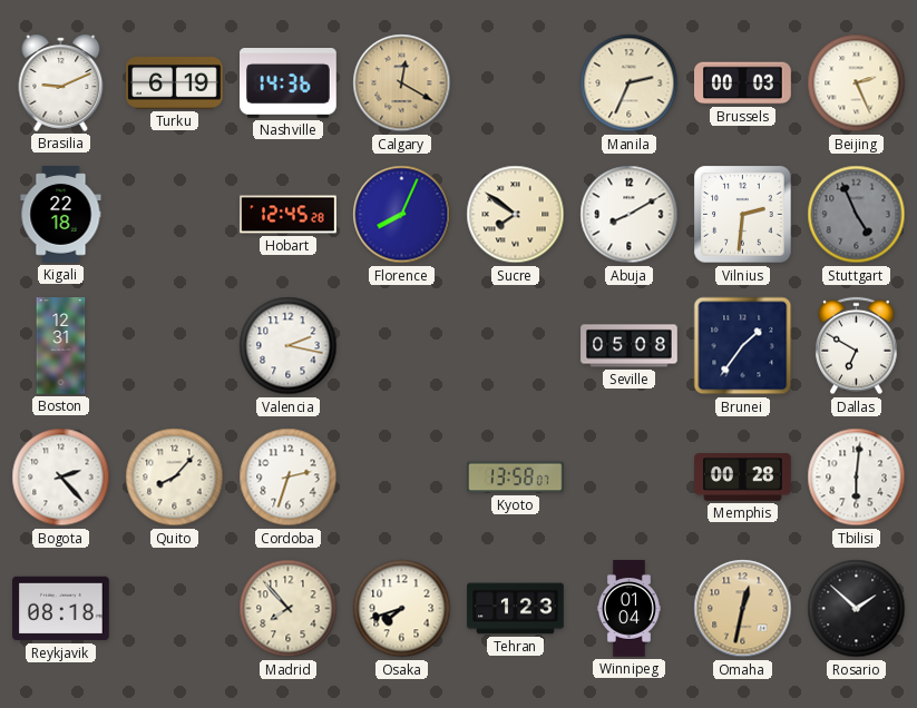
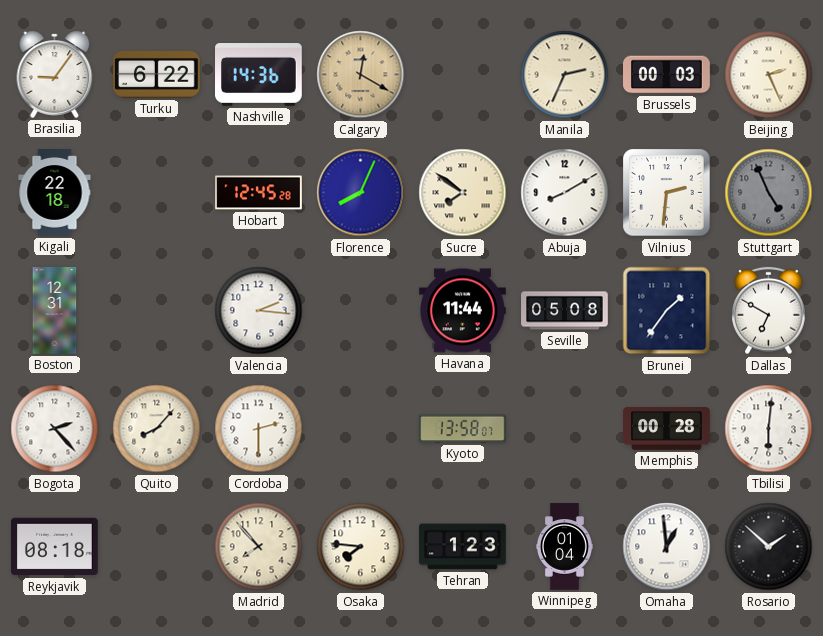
Brasilia: 9:11 -> 9:06 (55, 74)
Turku: 6:19 -> 6:22 (157, 75)
Valencia: 2:17 -> 2:16 (259, 311)
Havana: none -> 11:44 (463, 311)
Cordoba: 2:33 -> 2:30 (259, 429)
Osaka: 7:42 -> 7:46 (361, 547)
Omaha: 12:32 -> 12:59 (667, 547)
Omaha dial: champagne -> white (667, 547)
